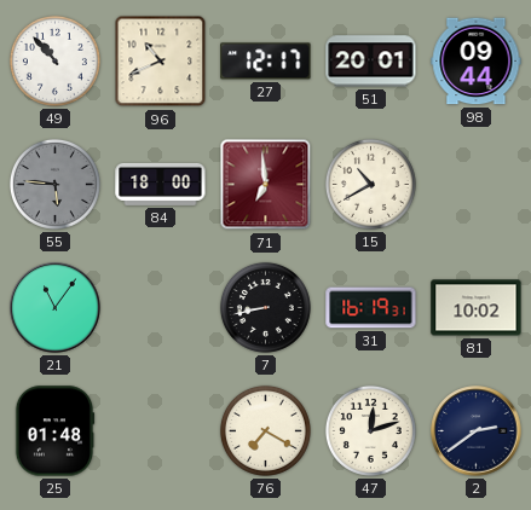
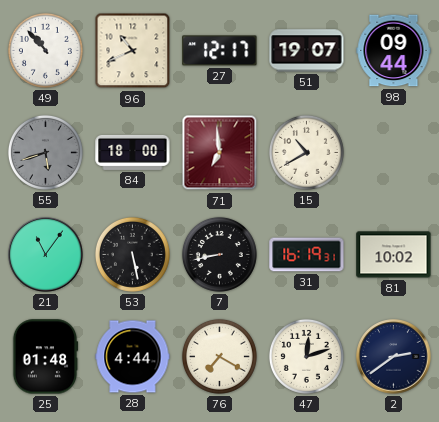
51: 20:01 -> 19:07 (307, 51)
55: 5:46 -> 5:42 (45, 152)
53: none -> 5:28 (132, 254)
28: none -> 4:44 (133, 357)
